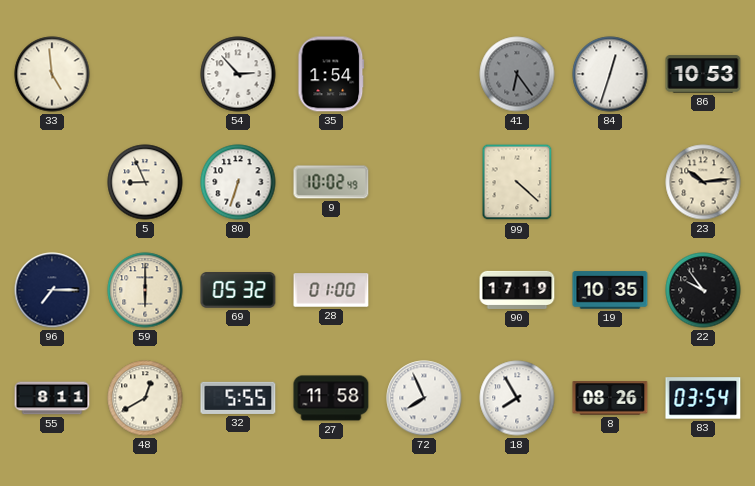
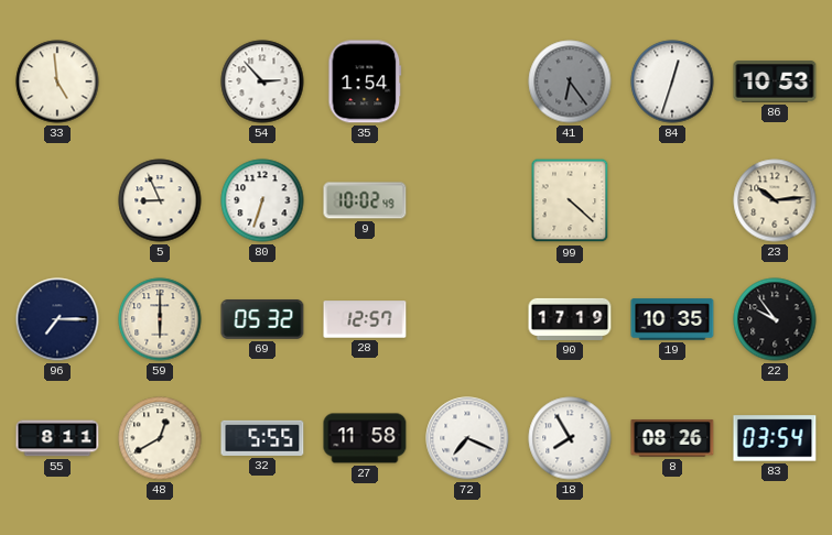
28: 01:00 -> 12:57 (365, 319)
72: 7:56 -> 7:19 (467, 438)
